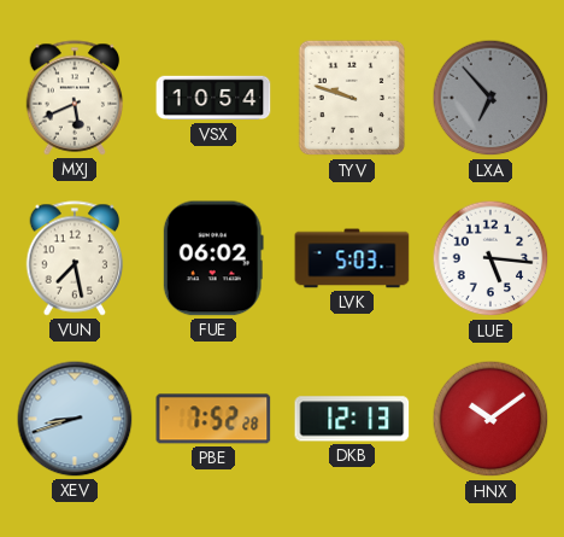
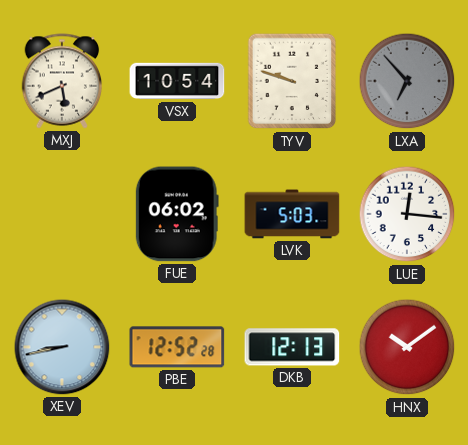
VUN: 7:28 -> none (75, 258)
LUE: 5:16 -> 12:16 (407, 214)
XEV: 8:42 -> 8:43 (62, 347)
PBE: 7:52 -> 12:52 (177, 347)
